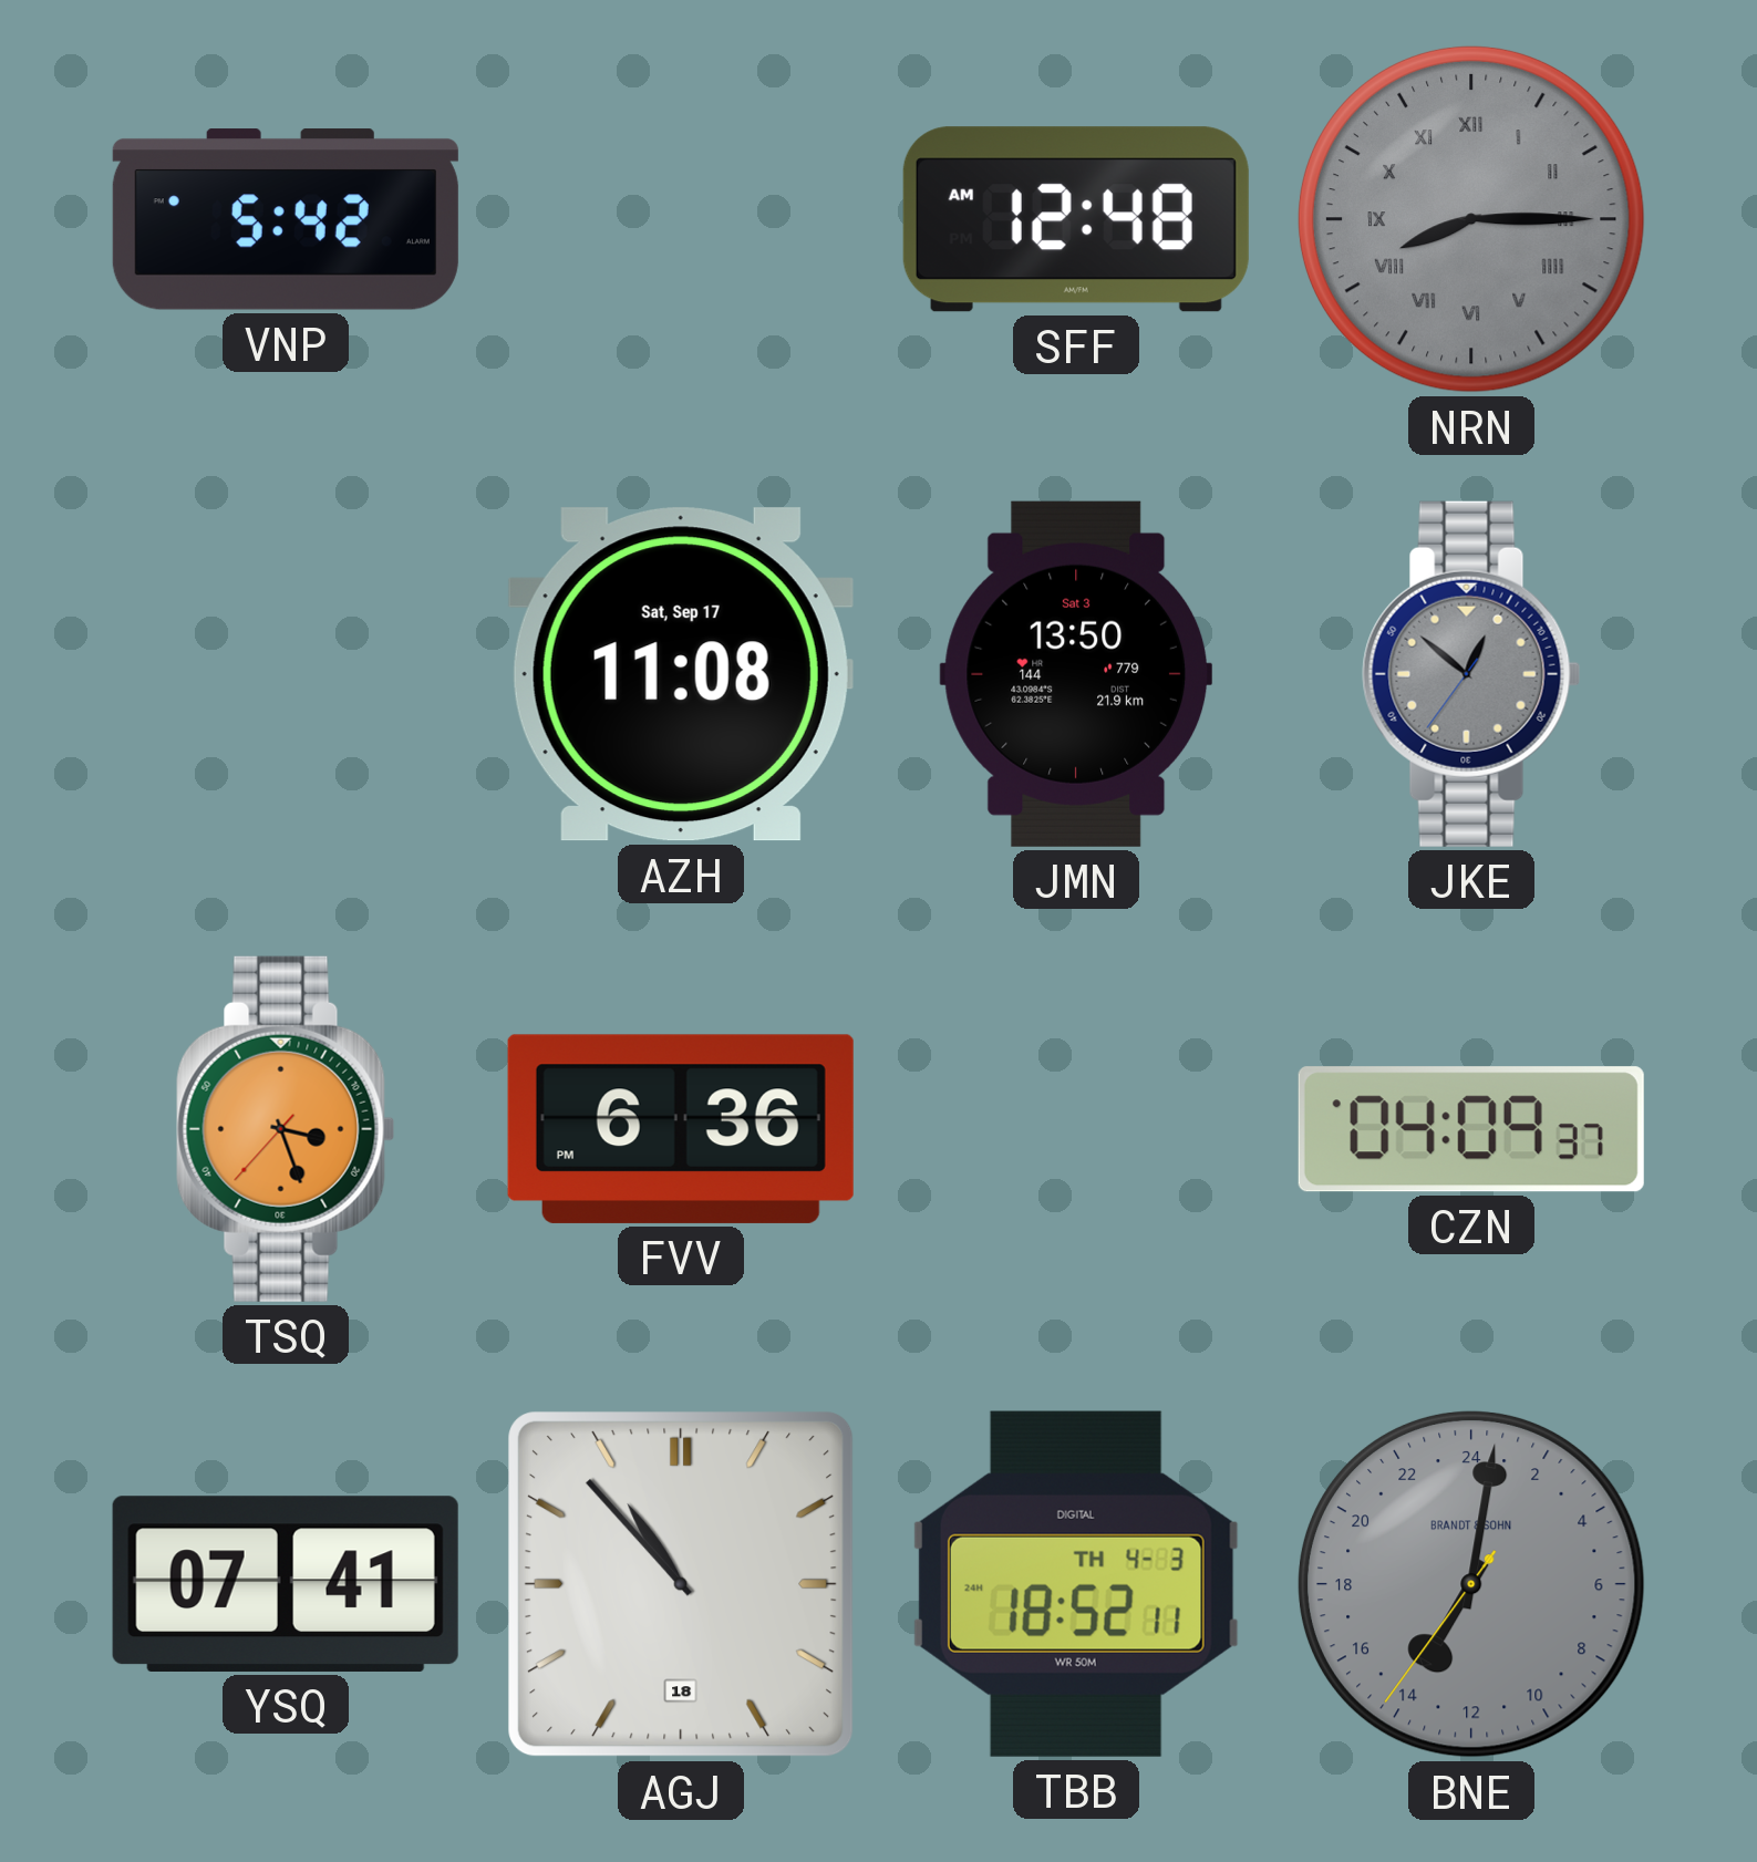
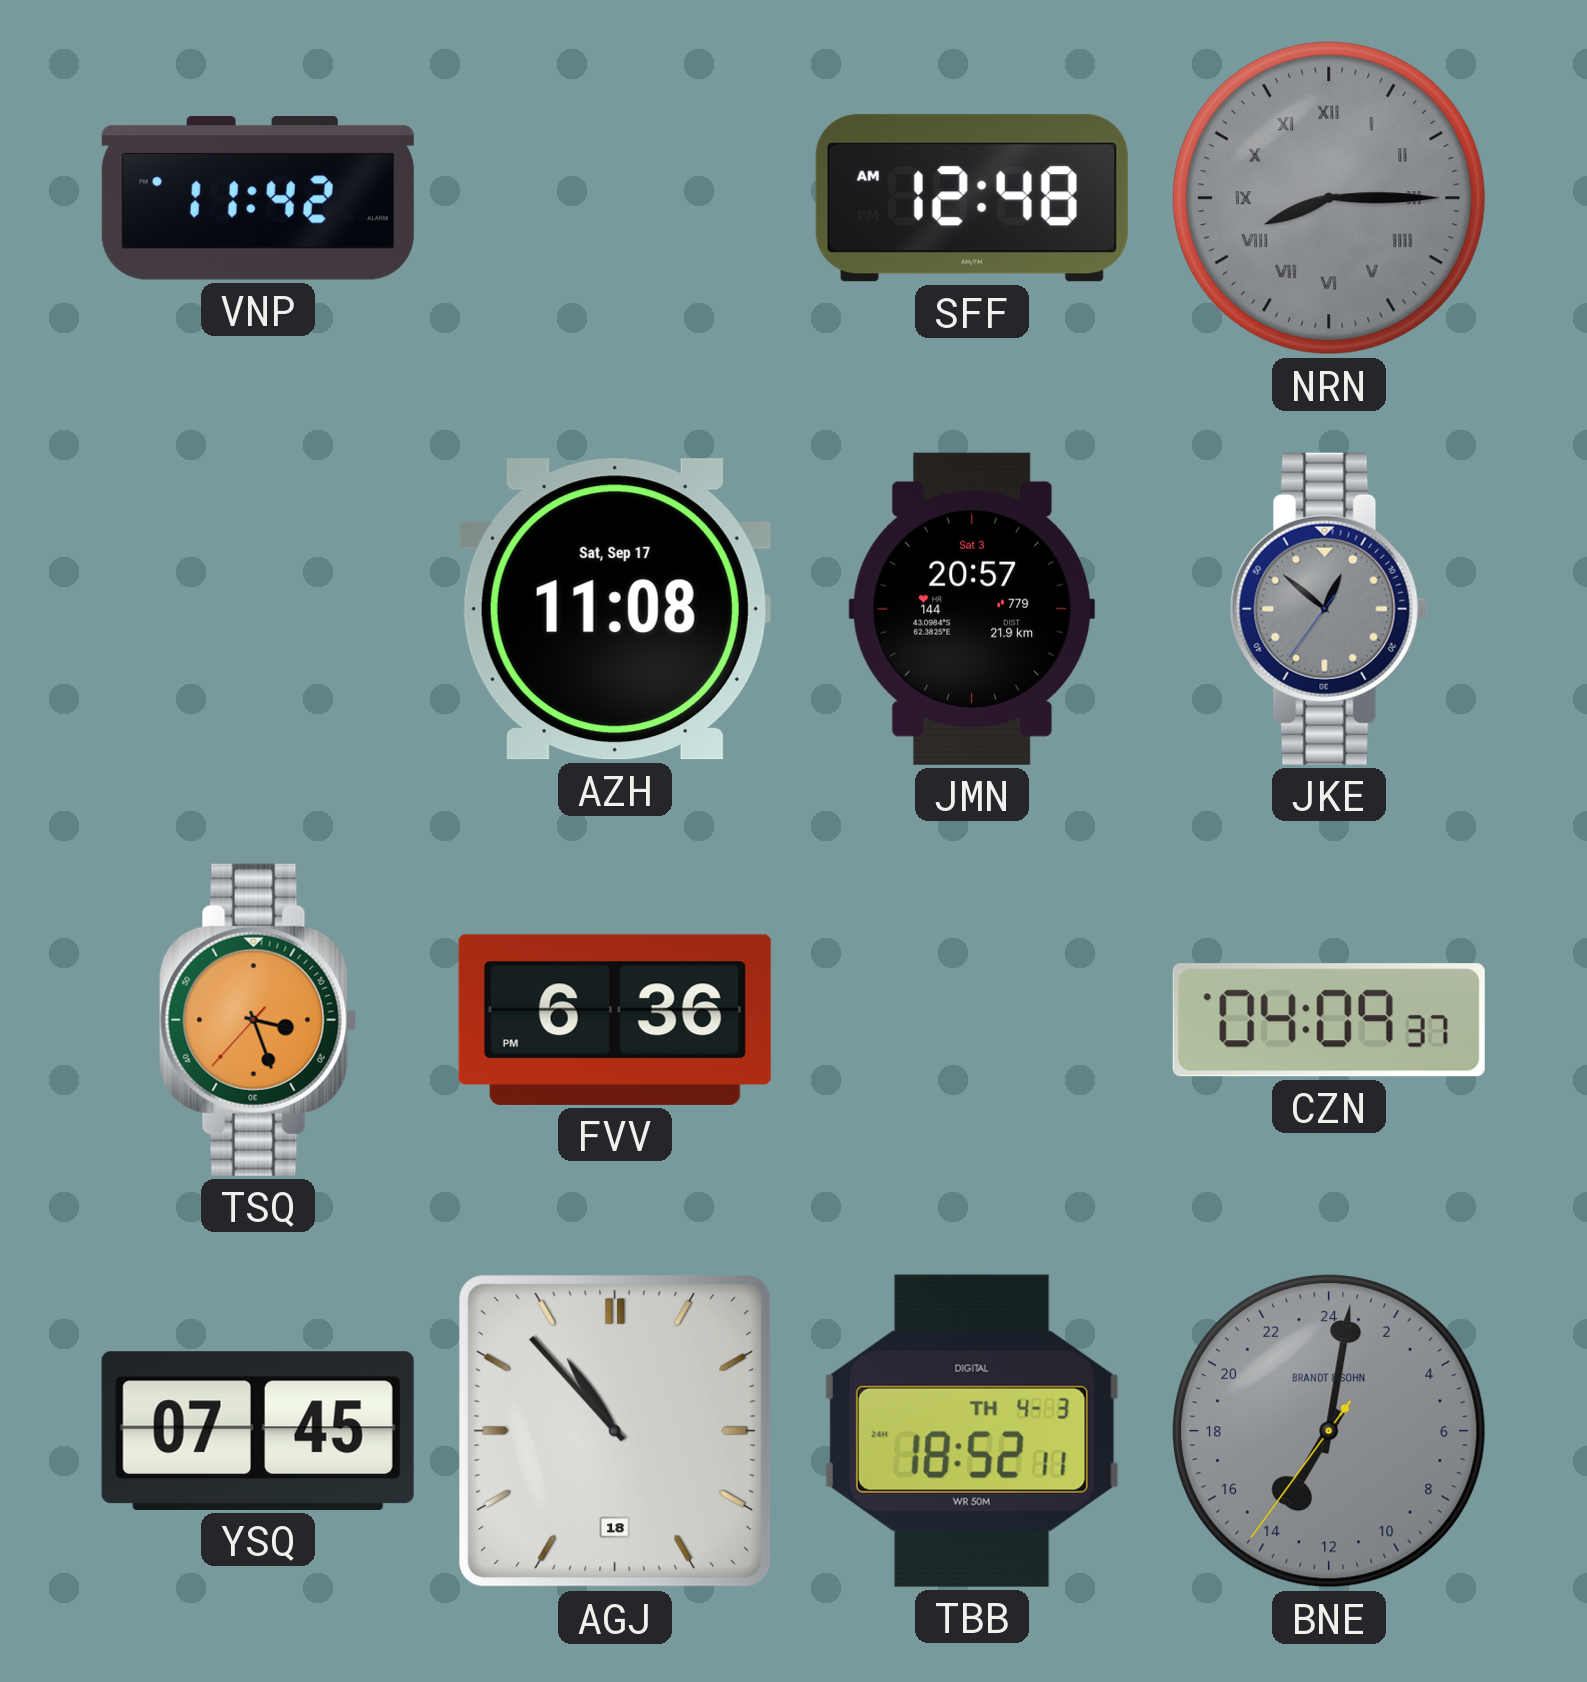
VNP: 5:42 -> 11:42 (258, 198)
JMN: 13:50 -> 20:57 (972, 609)
YSQ: 07:41 -> 07:45 (258, 1431)
